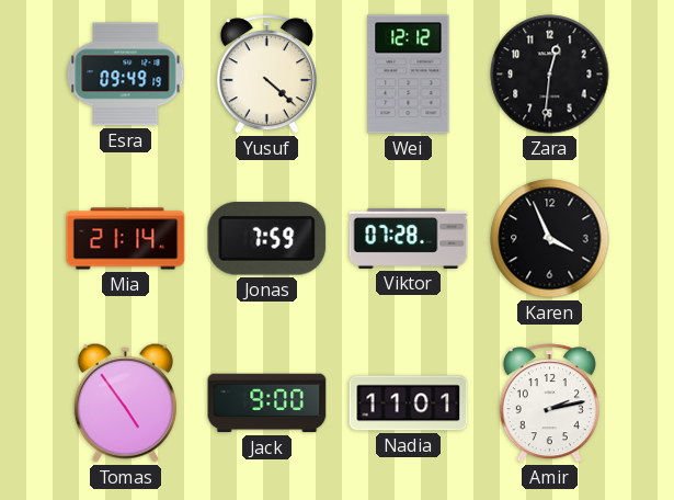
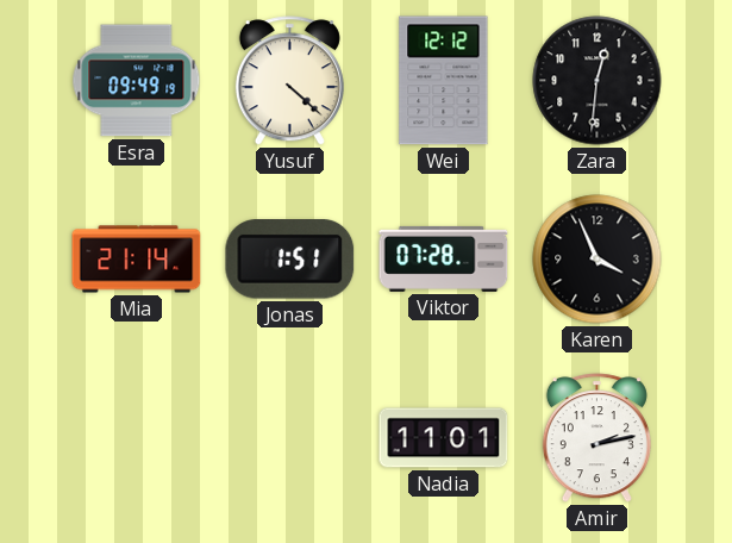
Jonas: 7:59 -> 1:51 (290, 260)
Tomas: 4:54 -> none (125, 402)
Jack: 9:00 -> none (267, 404)
